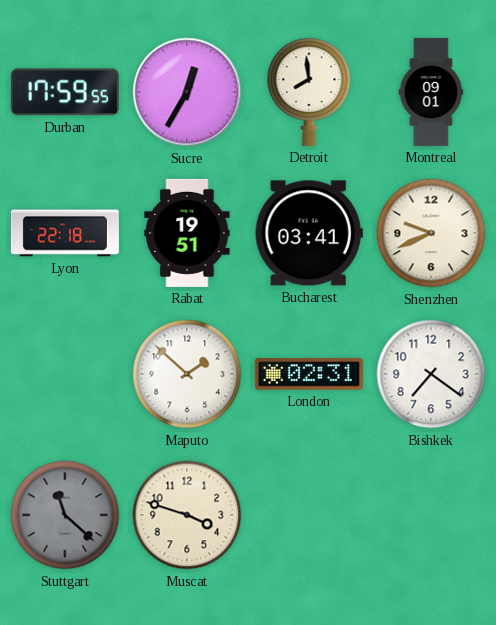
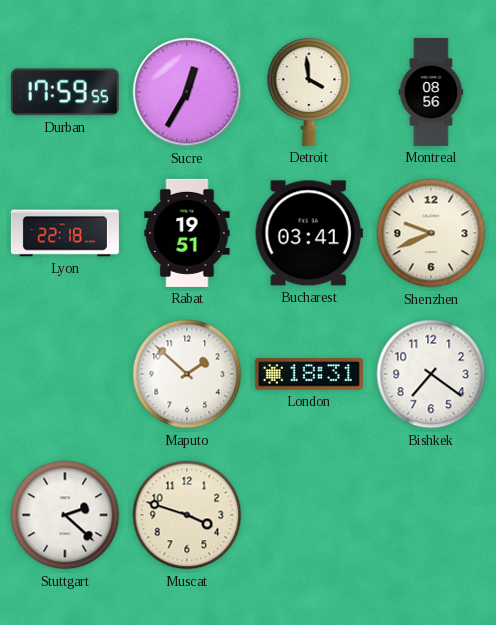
Detroit: 7:59 -> 3:59 (309, 92)
Montreal: 09:01 -> 08:56 (431, 92)
London: 02:31 -> 18:31 (309, 374)
Stuttgart: 11:22 -> 2:22 (65, 515)
Stuttgart dial: grey -> white (65, 515)
